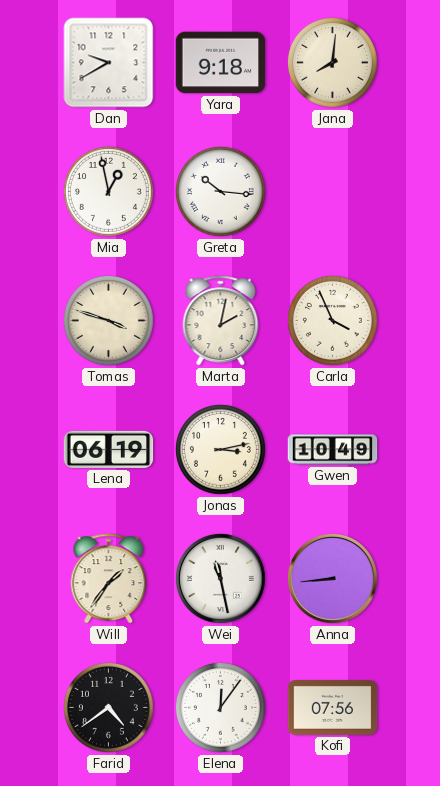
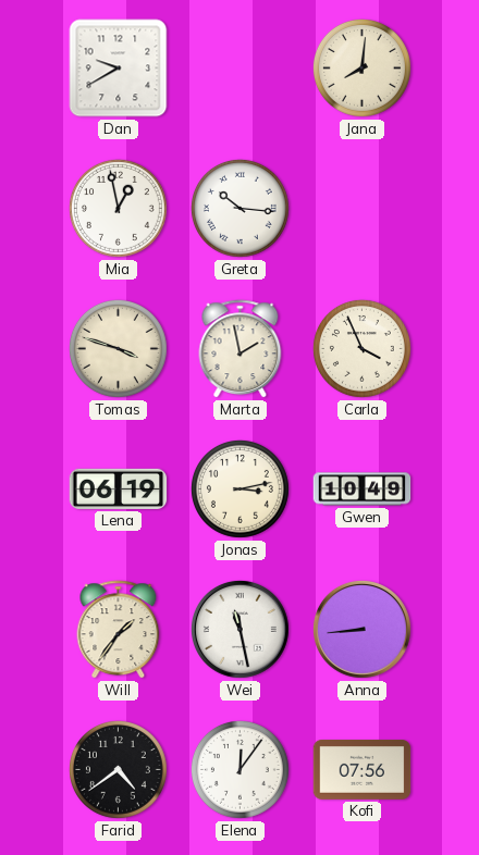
Yara: 9:18 -> none (221, 63)
Marta: 2:02 -> 1:58 (241, 349)
